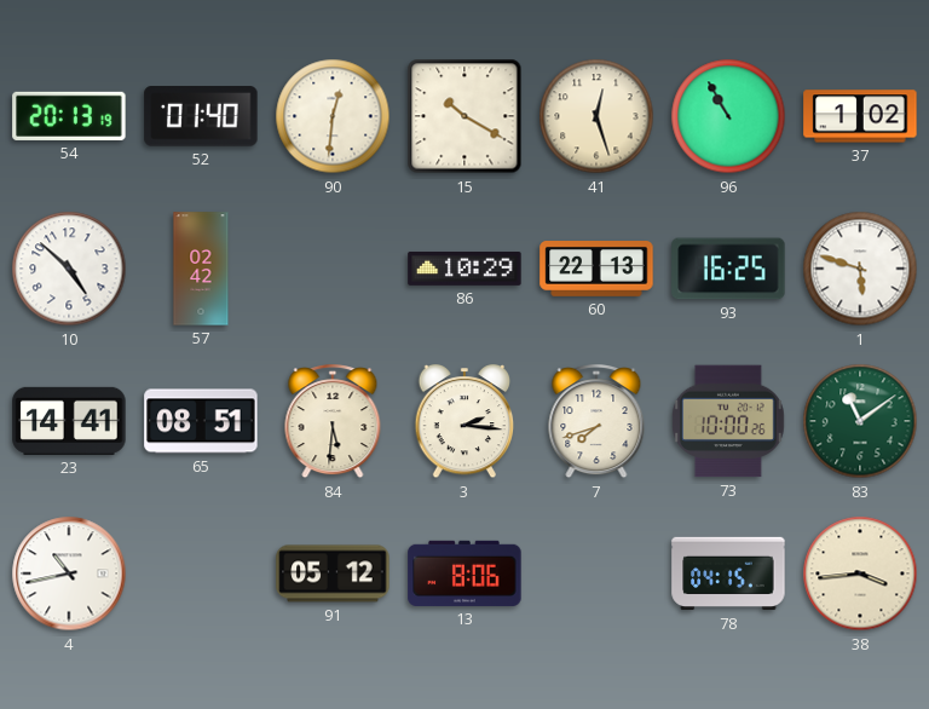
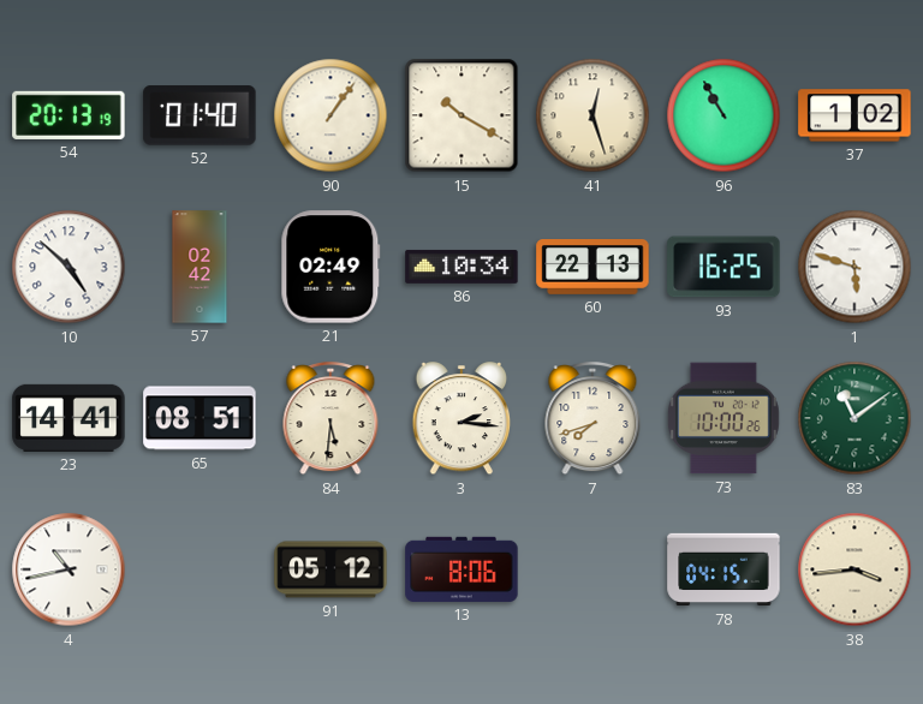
90: 12:31 -> 1:06 (331, 115)
21: none -> 02:49 (331, 267)
86: 10:29 -> 10:34 (461, 267)
